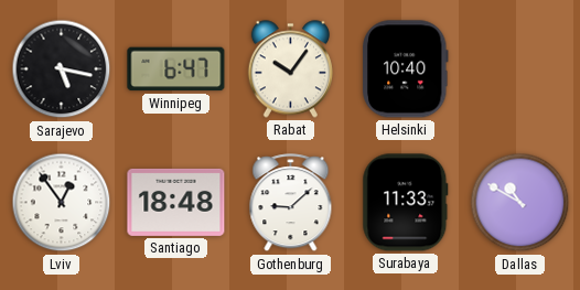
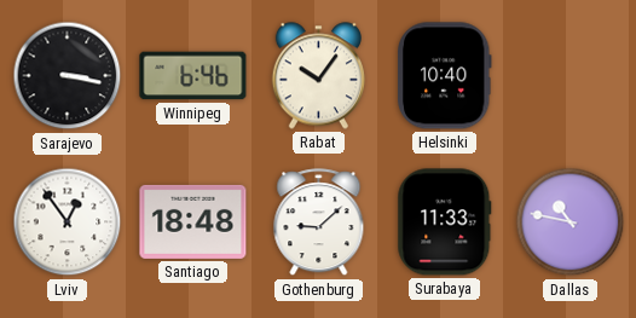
Sarajevo: 5:17 -> 3:17 (68, 76)
Winnipeg: 6:47 -> 6:46 (193, 76)
Dallas: 10:50 -> 10:47 (571, 222)
